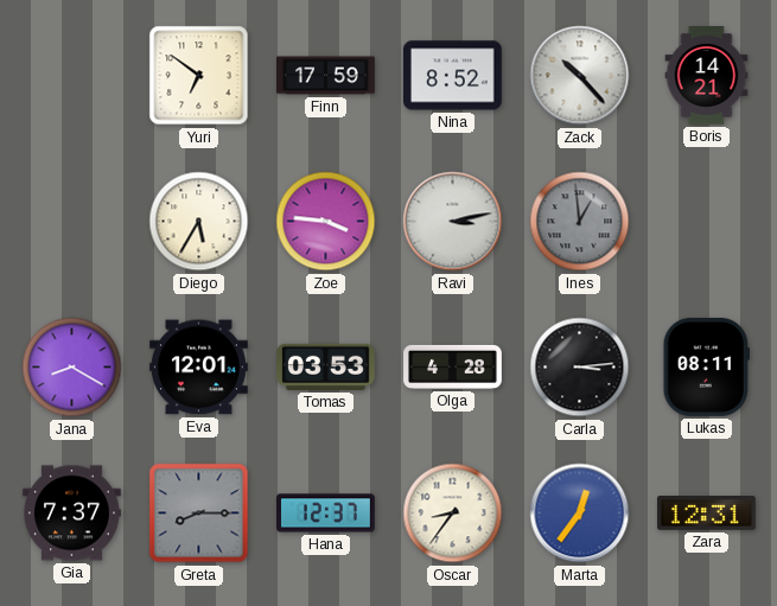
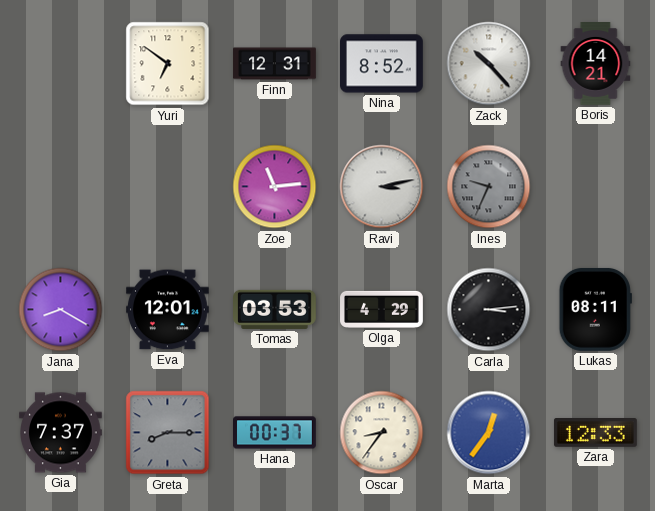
Finn: 17:59 -> 12:31 (275, 64)
Diego: 5:35 -> none (199, 222)
Zoe: 3:46 -> 11:14 (275, 187)
Ines: 12:59 -> 9:34 (489, 187)
Olga: 4:28 -> 4:29 (382, 309)
Hana: 12:37 -> 00:37 (275, 433)
Zara: 12:31 -> 12:33 (595, 433)
